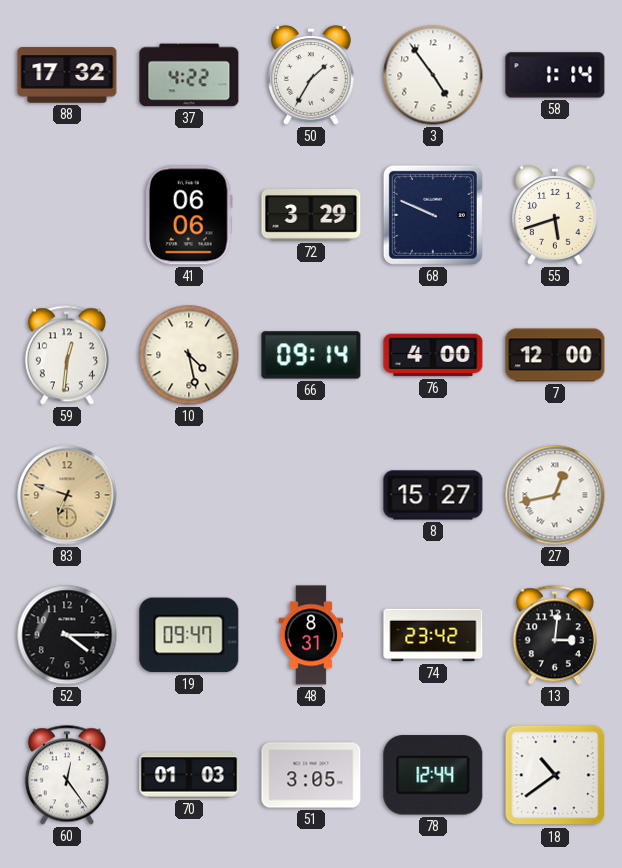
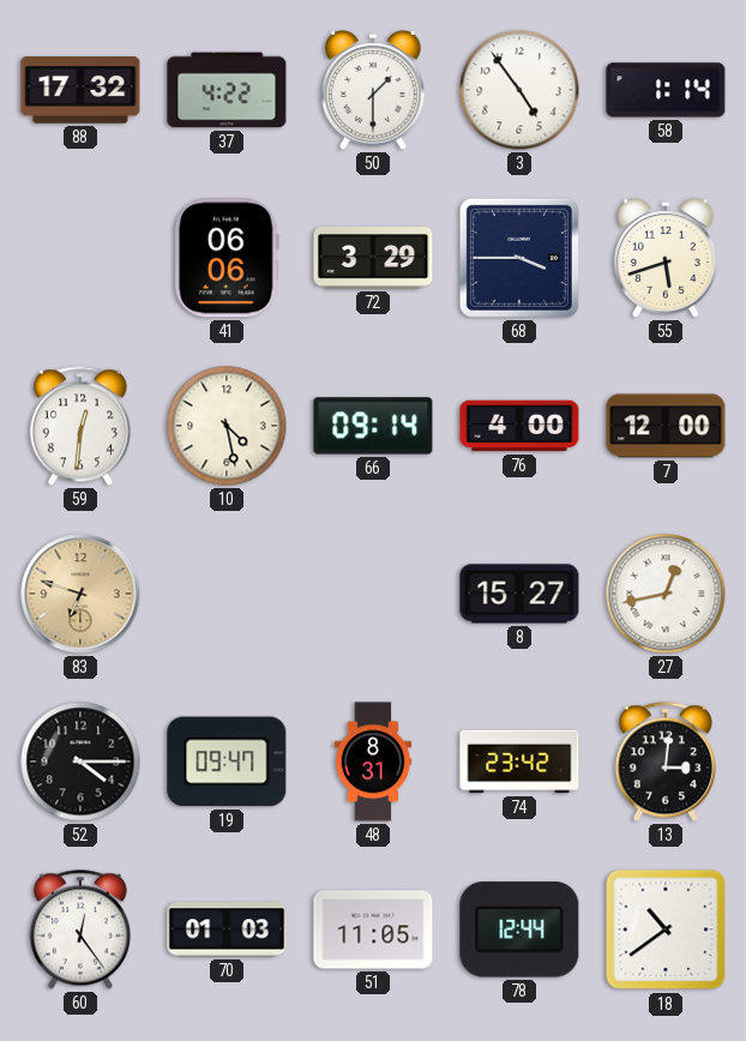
50: 1:35 -> 1:30 (374, 90)
68: 9:49 -> 3:45 (519, 258)
51: 3:05 -> 11:05 (373, 929)
